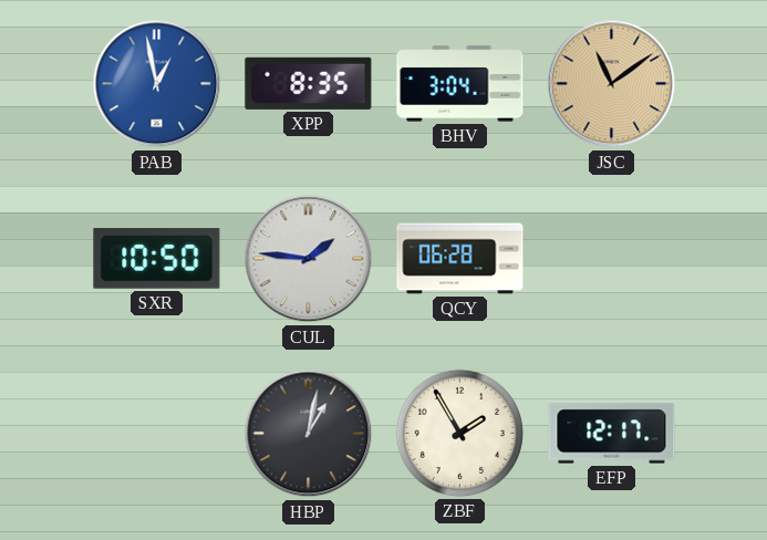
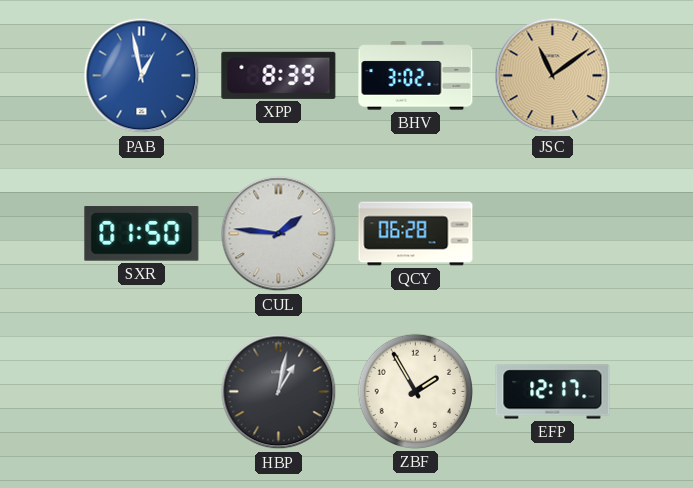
XPP: 8:35 -> 8:39 (279, 75)
BHV: 3:04 -> 3:02 (416, 76)
SXR: 10:50 -> 01:50 (142, 234)
